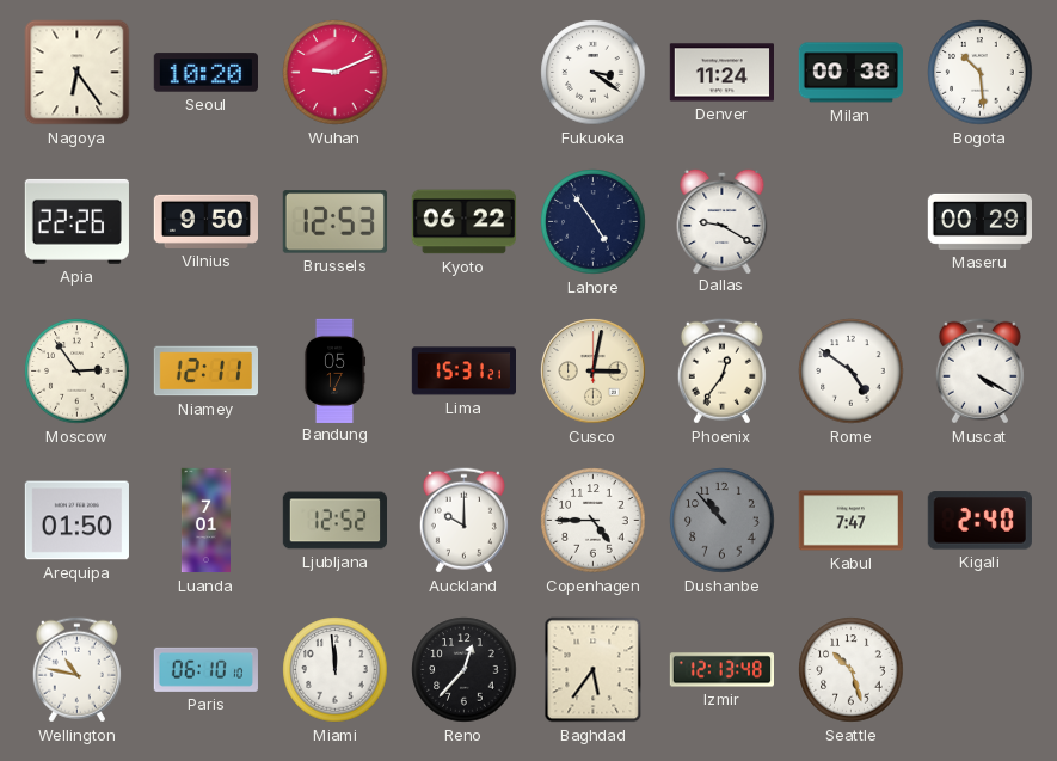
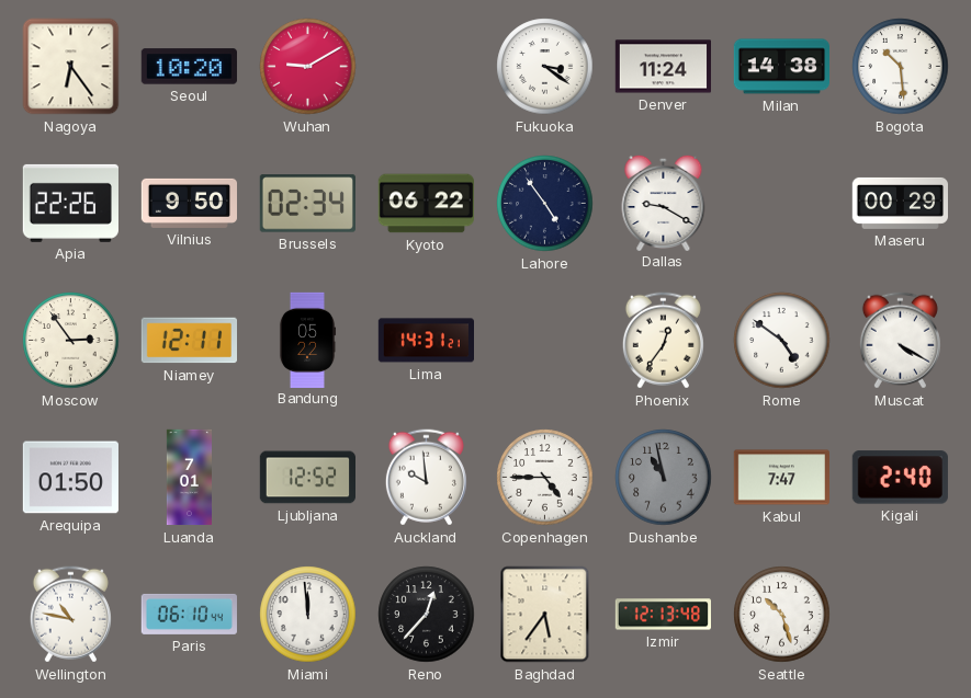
Wuhan: 9:11 -> 9:10 (308, 67)
Milan: 00:38 -> 14:38 (781, 67)
Brussels: 12:53 -> 02:34 (307, 204)
Bandung: 05:17 -> 05:22 (307, 340)
Lima: 15:31 -> 14:31 (426, 341)
Cusco: 3:02 -> none (594, 372)
Auckland: 10:00 -> 9:59 (426, 478)
Dushanbe: 10:53 -> 10:58 (664, 478)
Paris: 06:10:10 -> 06:10:44 (189, 614)
